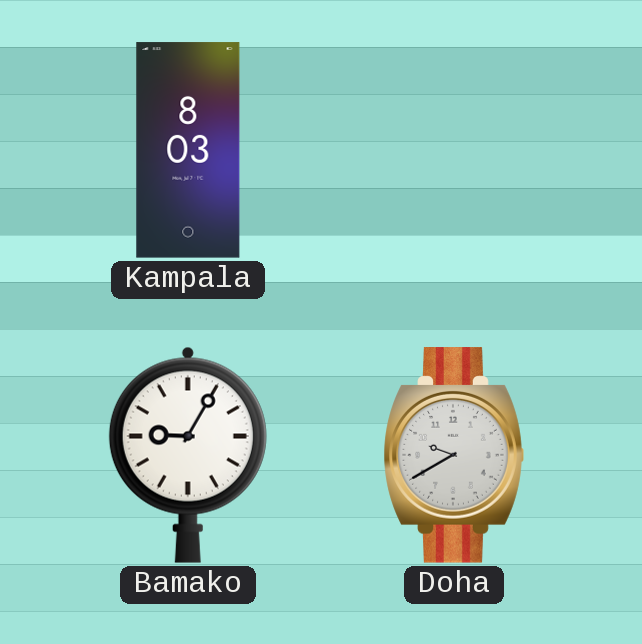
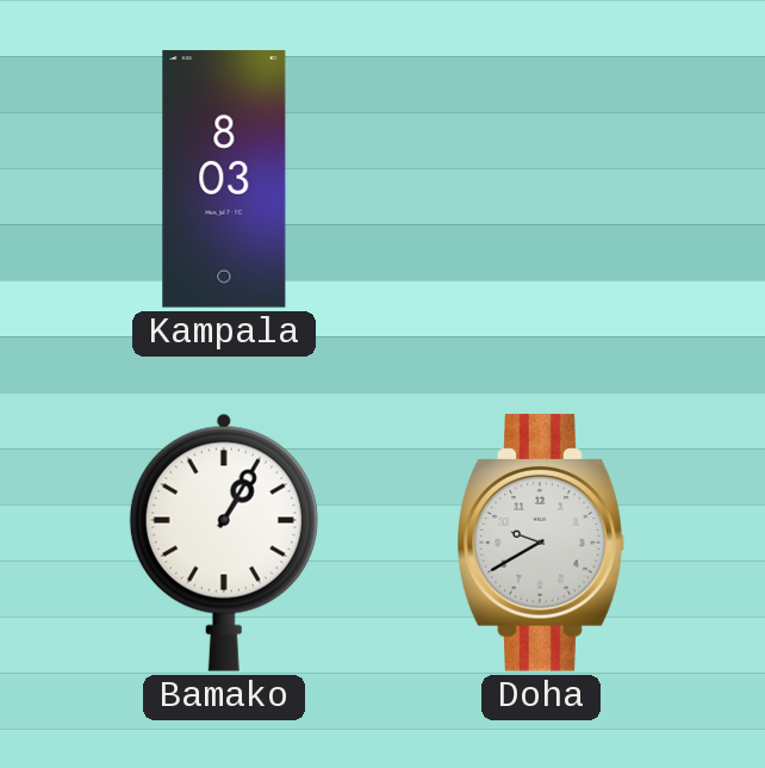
Bamako: 9:05 -> 1:05 (224, 543)
